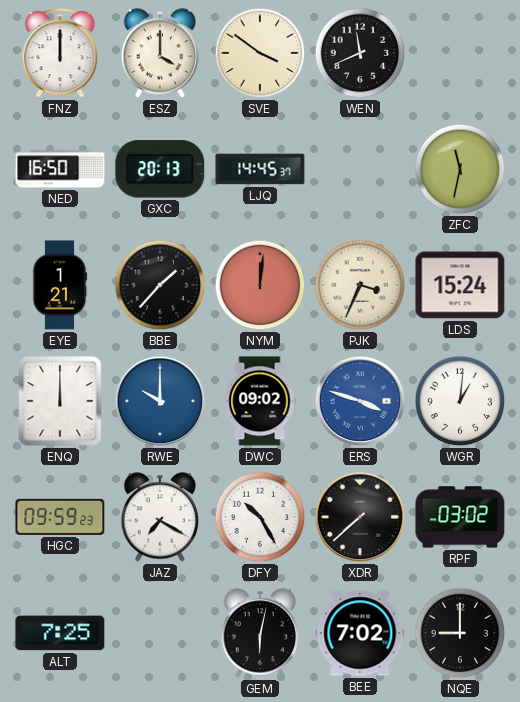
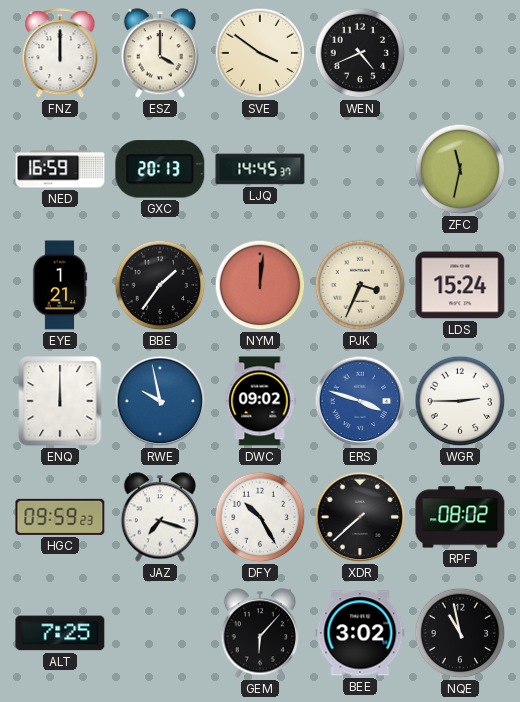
WEN: 11:41 -> 4:41 (360, 53)
NED: 16:50 -> 16:59 (60, 169)
BBE: 1:37 -> 1:36 (160, 285)
RWE: 10:00 -> 9:58 (160, 401)
WGR: 1:01 -> 2:45 (460, 401)
JAZ: 7:20 -> 7:18 (160, 517)
RPF: 03:02 -> 08:02 (460, 517)
GEM: 6:02 -> 6:07 (260, 633)
BEE: 7:02 -> 3:02 (360, 633)
NQE: 9:00 -> 10:58 (460, 633)
